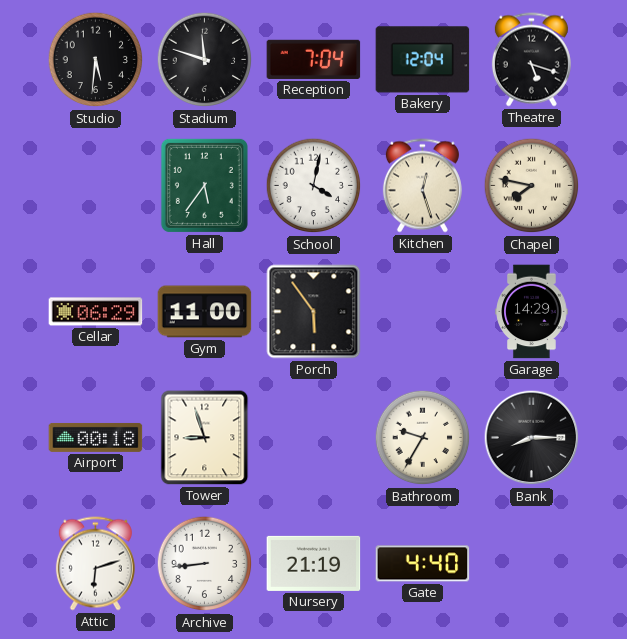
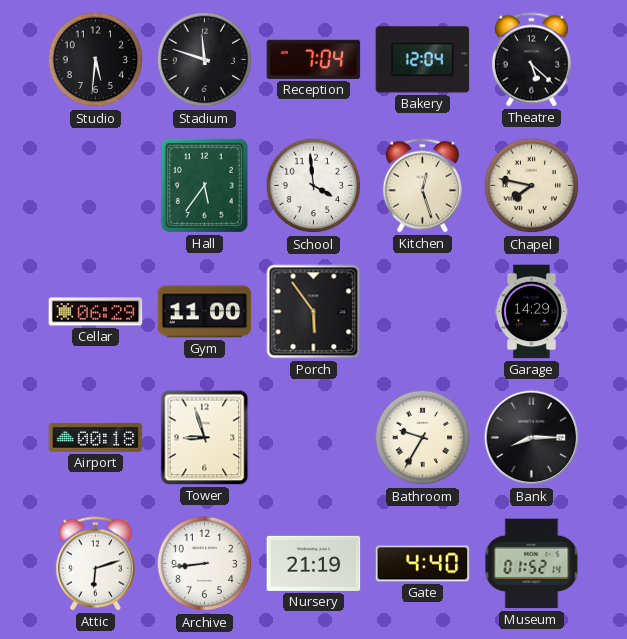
Theatre: 5:18 -> 5:22 (531, 60)
School: 4:02 -> 3:59 (314, 186)
Museum: none -> 01:52 (532, 564)
